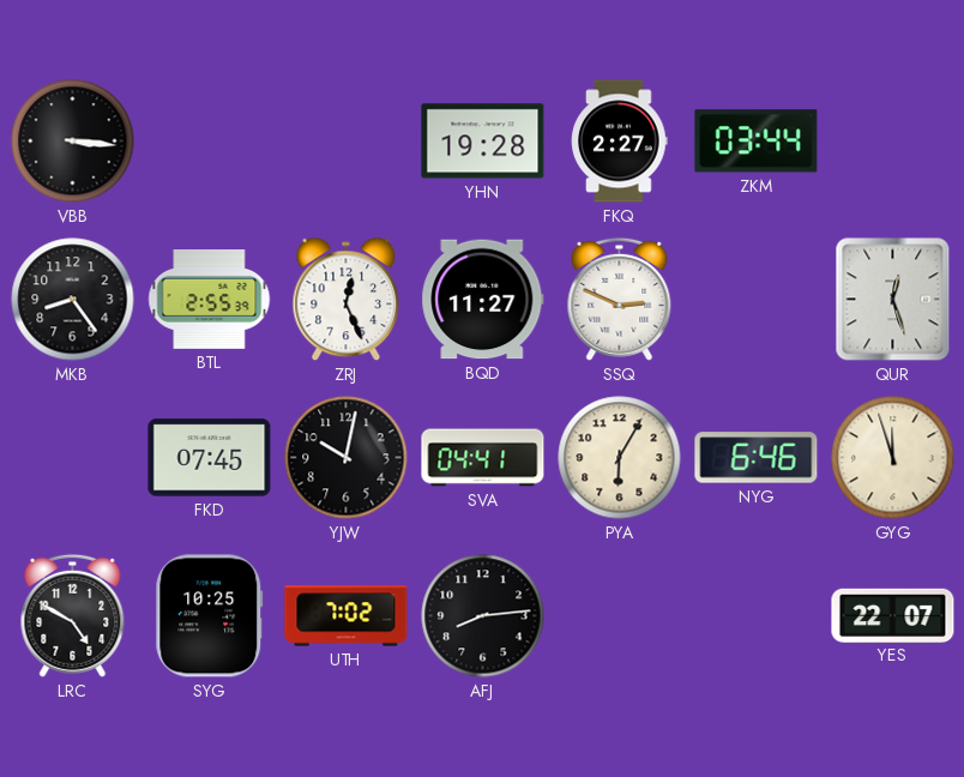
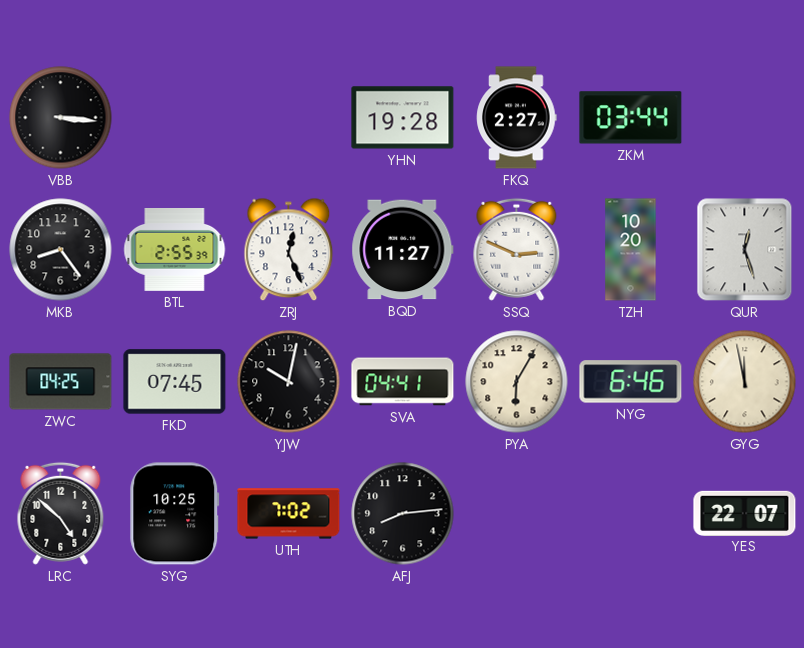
TZH: none -> 10:20 (631, 250)
ZWC: none -> 04:25 (61, 382)
GYG: 11:57 -> 11:58 (745, 382)
LRC: 4:50 -> 4:52 (61, 513)
